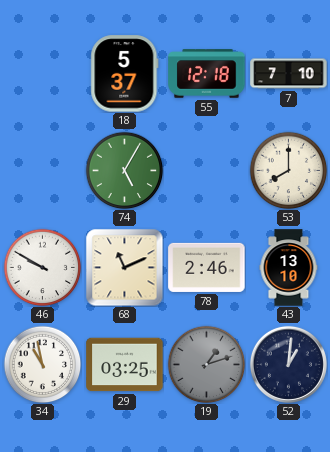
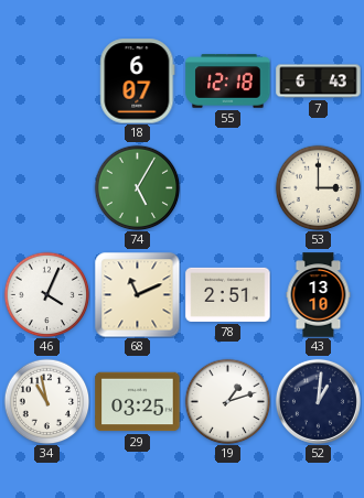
18: 5:37 -> 6:07 (138, 82)
7: 7:10 -> 6:43 (319, 82)
53: 8:00 -> 3:00 (318, 187)
46: 9:50 -> 4:04 (46, 294)
78: 2:46 -> 2:51 (228, 294)
19 dial: grey -> white (227, 401)
